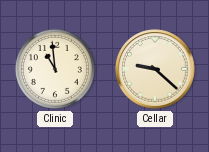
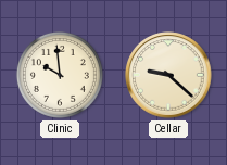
Clinic: 10:59 -> 9:59 (60, 75)
